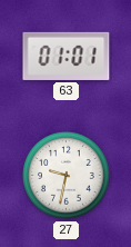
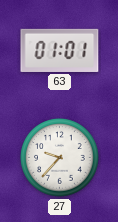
27: 9:32 -> 9:37 (60, 158)
